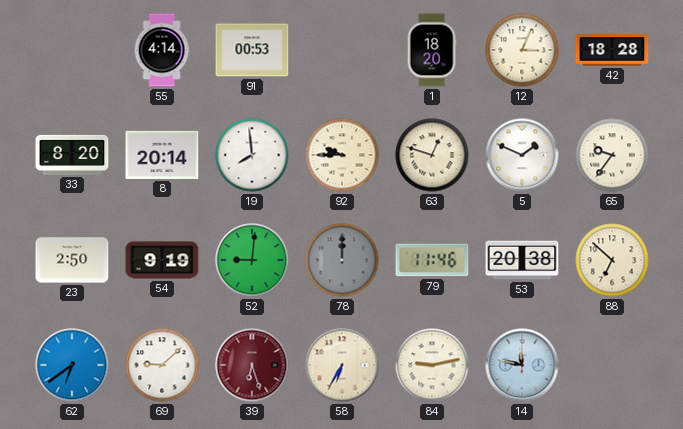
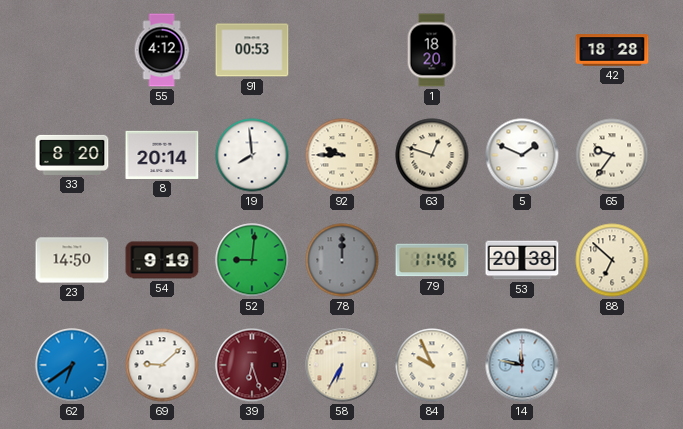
55: 4:14 -> 4:12 (162, 50)
12: 3:04 -> none (522, 50)
23: 2:50 -> 14:50 (72, 260)
84: 9:13 -> 9:56 (432, 365)
